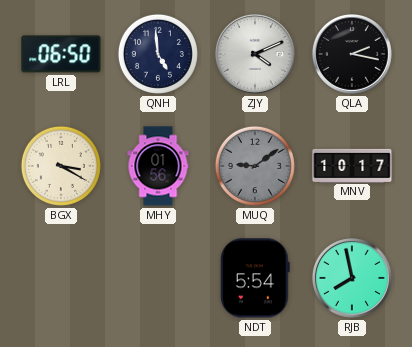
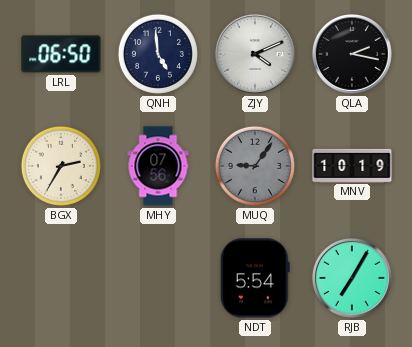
BGX: 3:20 -> 2:35 (61, 166)
MHY: 01:56 -> 07:56 (158, 166)
MUQ: 9:09 -> 9:06 (255, 166)
MNV: 10:17 -> 10:19 (352, 165)
RJB: 7:58 -> 7:05 (353, 279)
